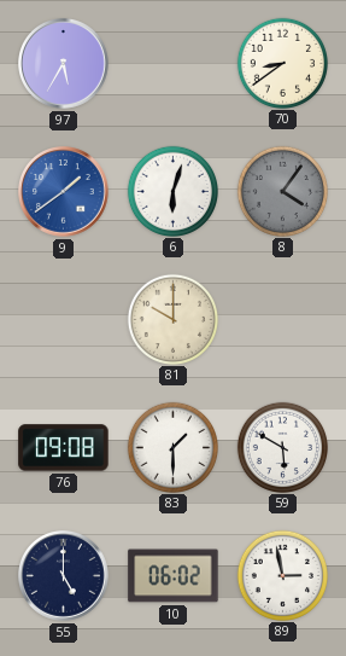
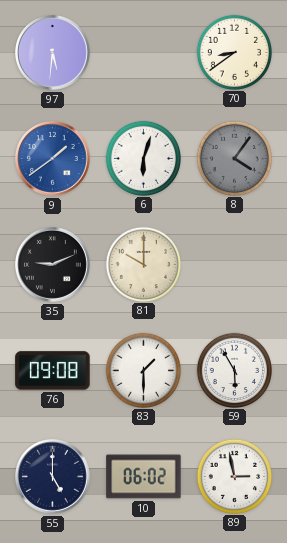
97: 5:35 -> 5:31 (53, 53)
35: none -> 9:11 (53, 265)
59: 5:50 -> 5:55 (234, 370)
